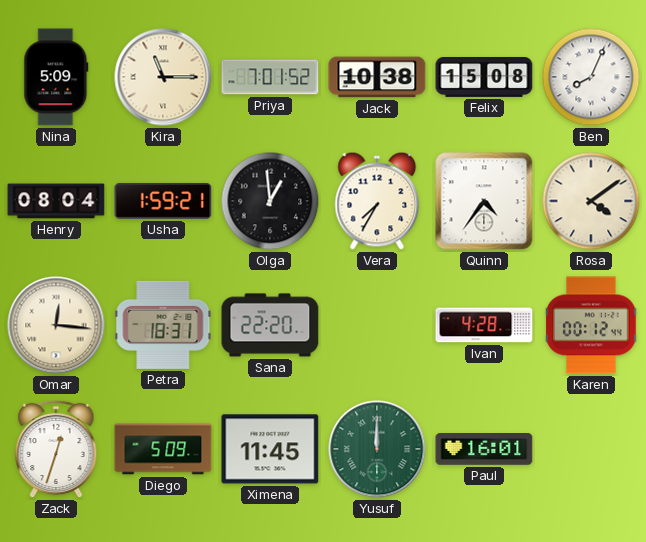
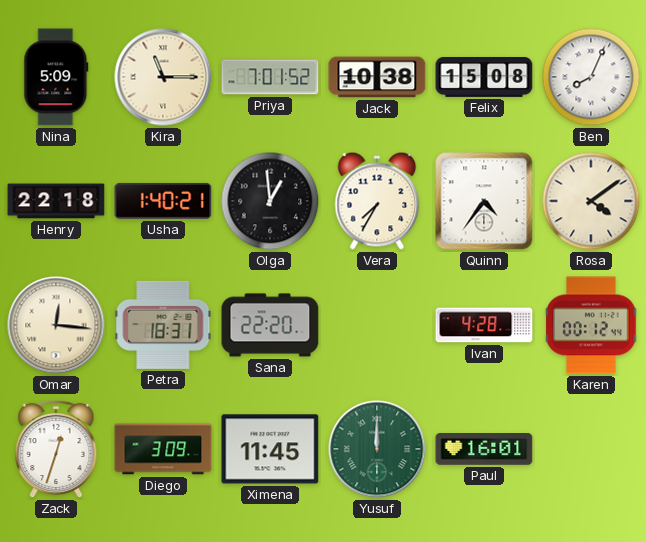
Henry: 08:04 -> 22:18 (56, 201)
Usha: 1:59 -> 1:40 (163, 201)
Diego: 5:09 -> 3:09 (163, 449)
